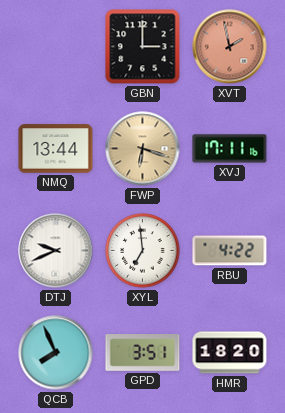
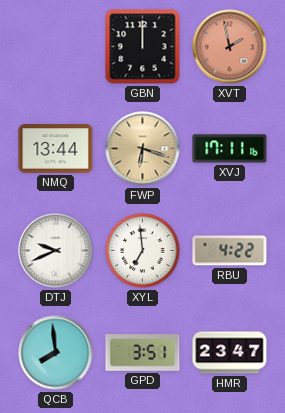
GBN: 3:00 -> 12:00 (143, 47)
QCB: 7:56 -> 7:59 (56, 353)
HMR: 18:20 -> 23:47 (230, 353)
